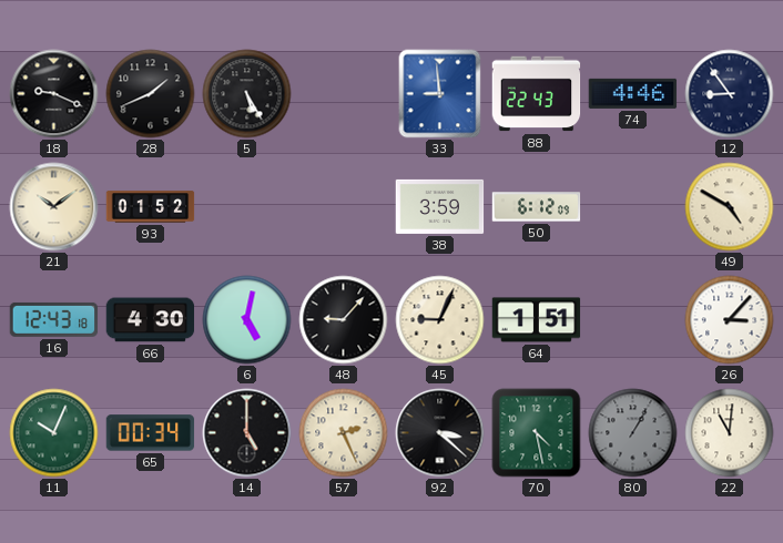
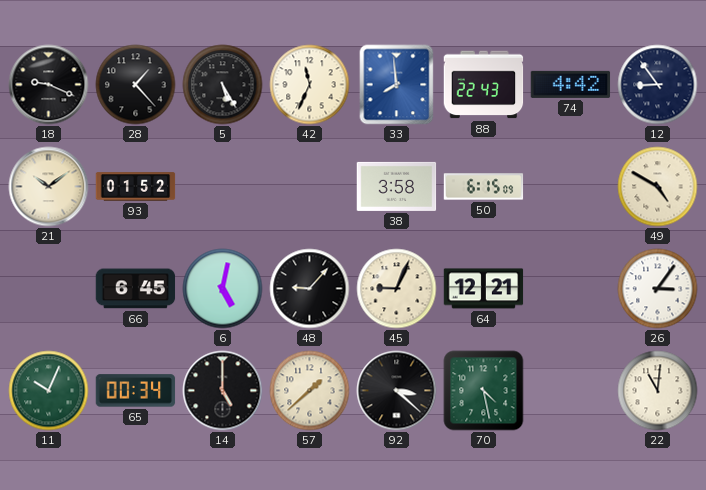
28: 1:41 -> 1:23 (136, 85)
42: none -> 11:34 (310, 85)
33: 8:59 -> 7:59 (397, 85)
74: 4:46 -> 4:42 (571, 84)
38: 3:59 -> 3:58 (397, 186)
50: 6:12 -> 6:15 (484, 187)
16: 12:43 -> none (54, 319)
66: 4:30 -> 6:45 (136, 289)
64: 1:51 -> 12:21 (484, 289)
26: 3:07 -> 3:06 (658, 289)
57: 2:26 -> 1:38 (310, 391)
80: 1:05 -> none (633, 433)
